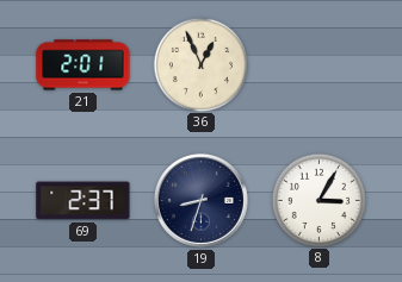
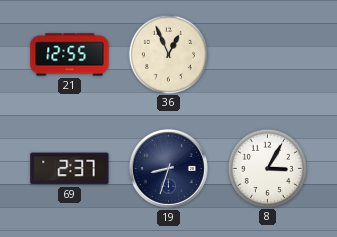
21: 2:01 -> 12:55 (70, 55)
